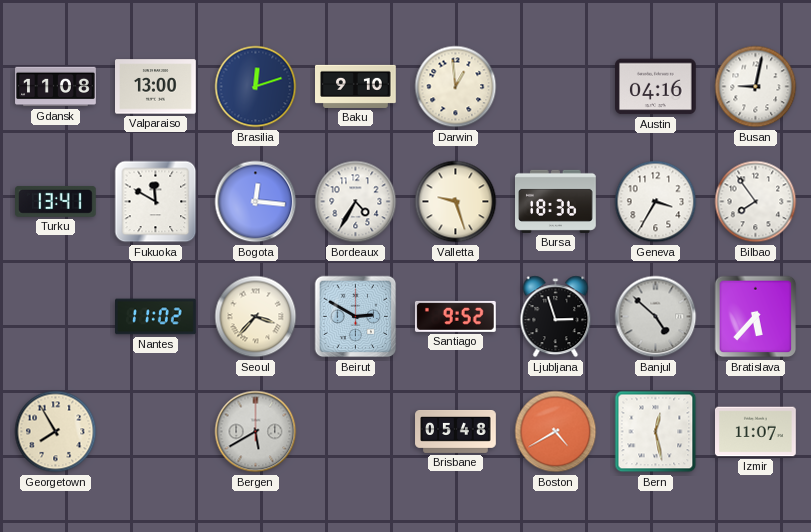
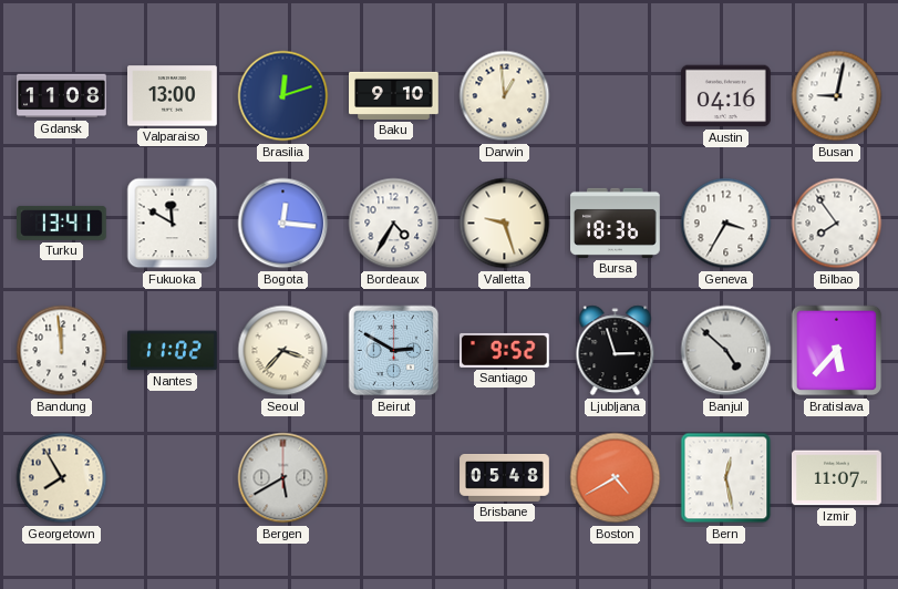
Bandung: none -> 11:59 (62, 351)
